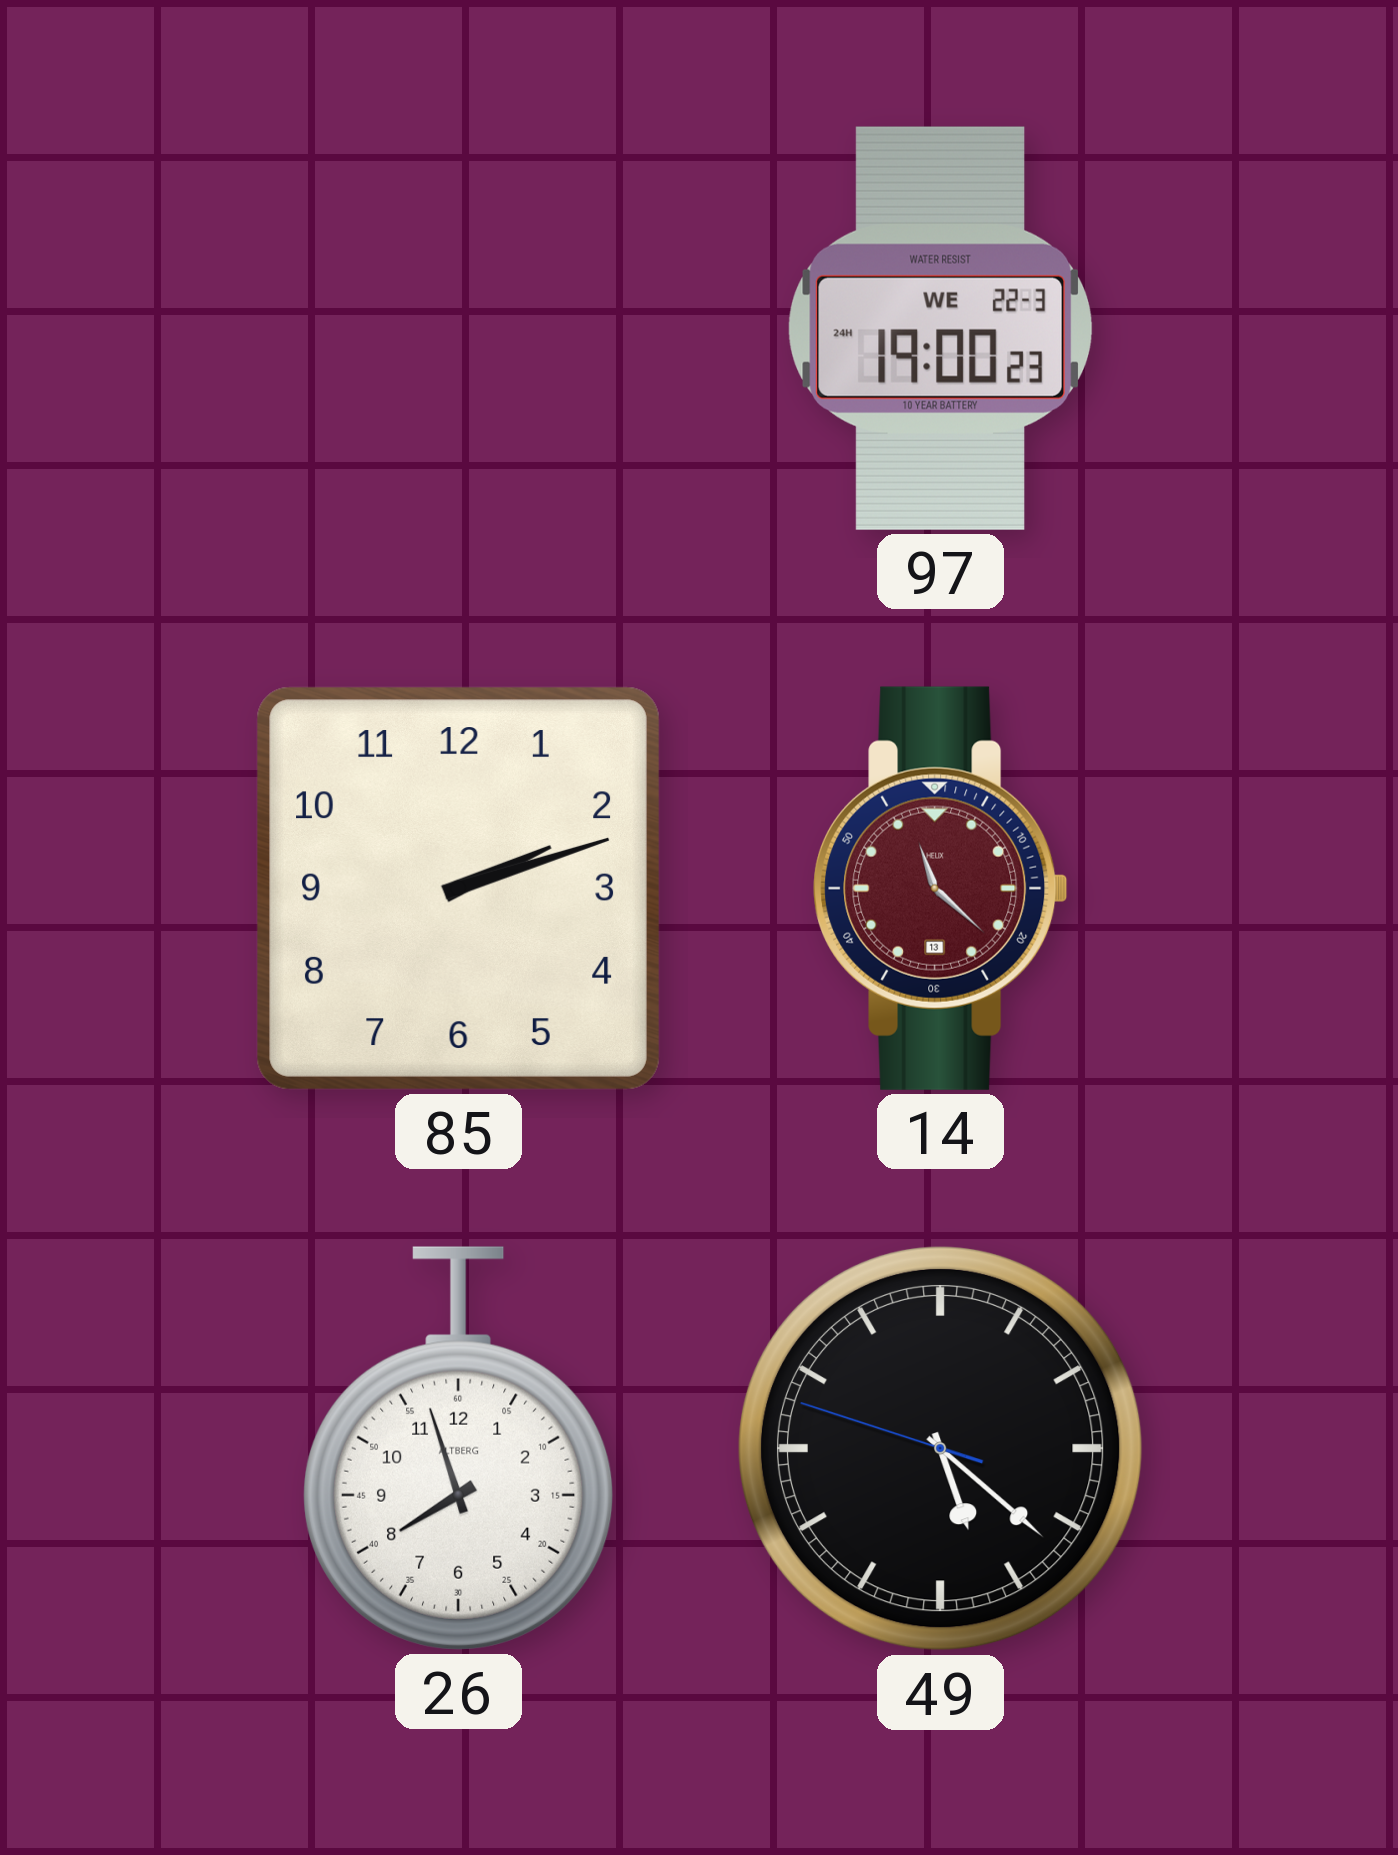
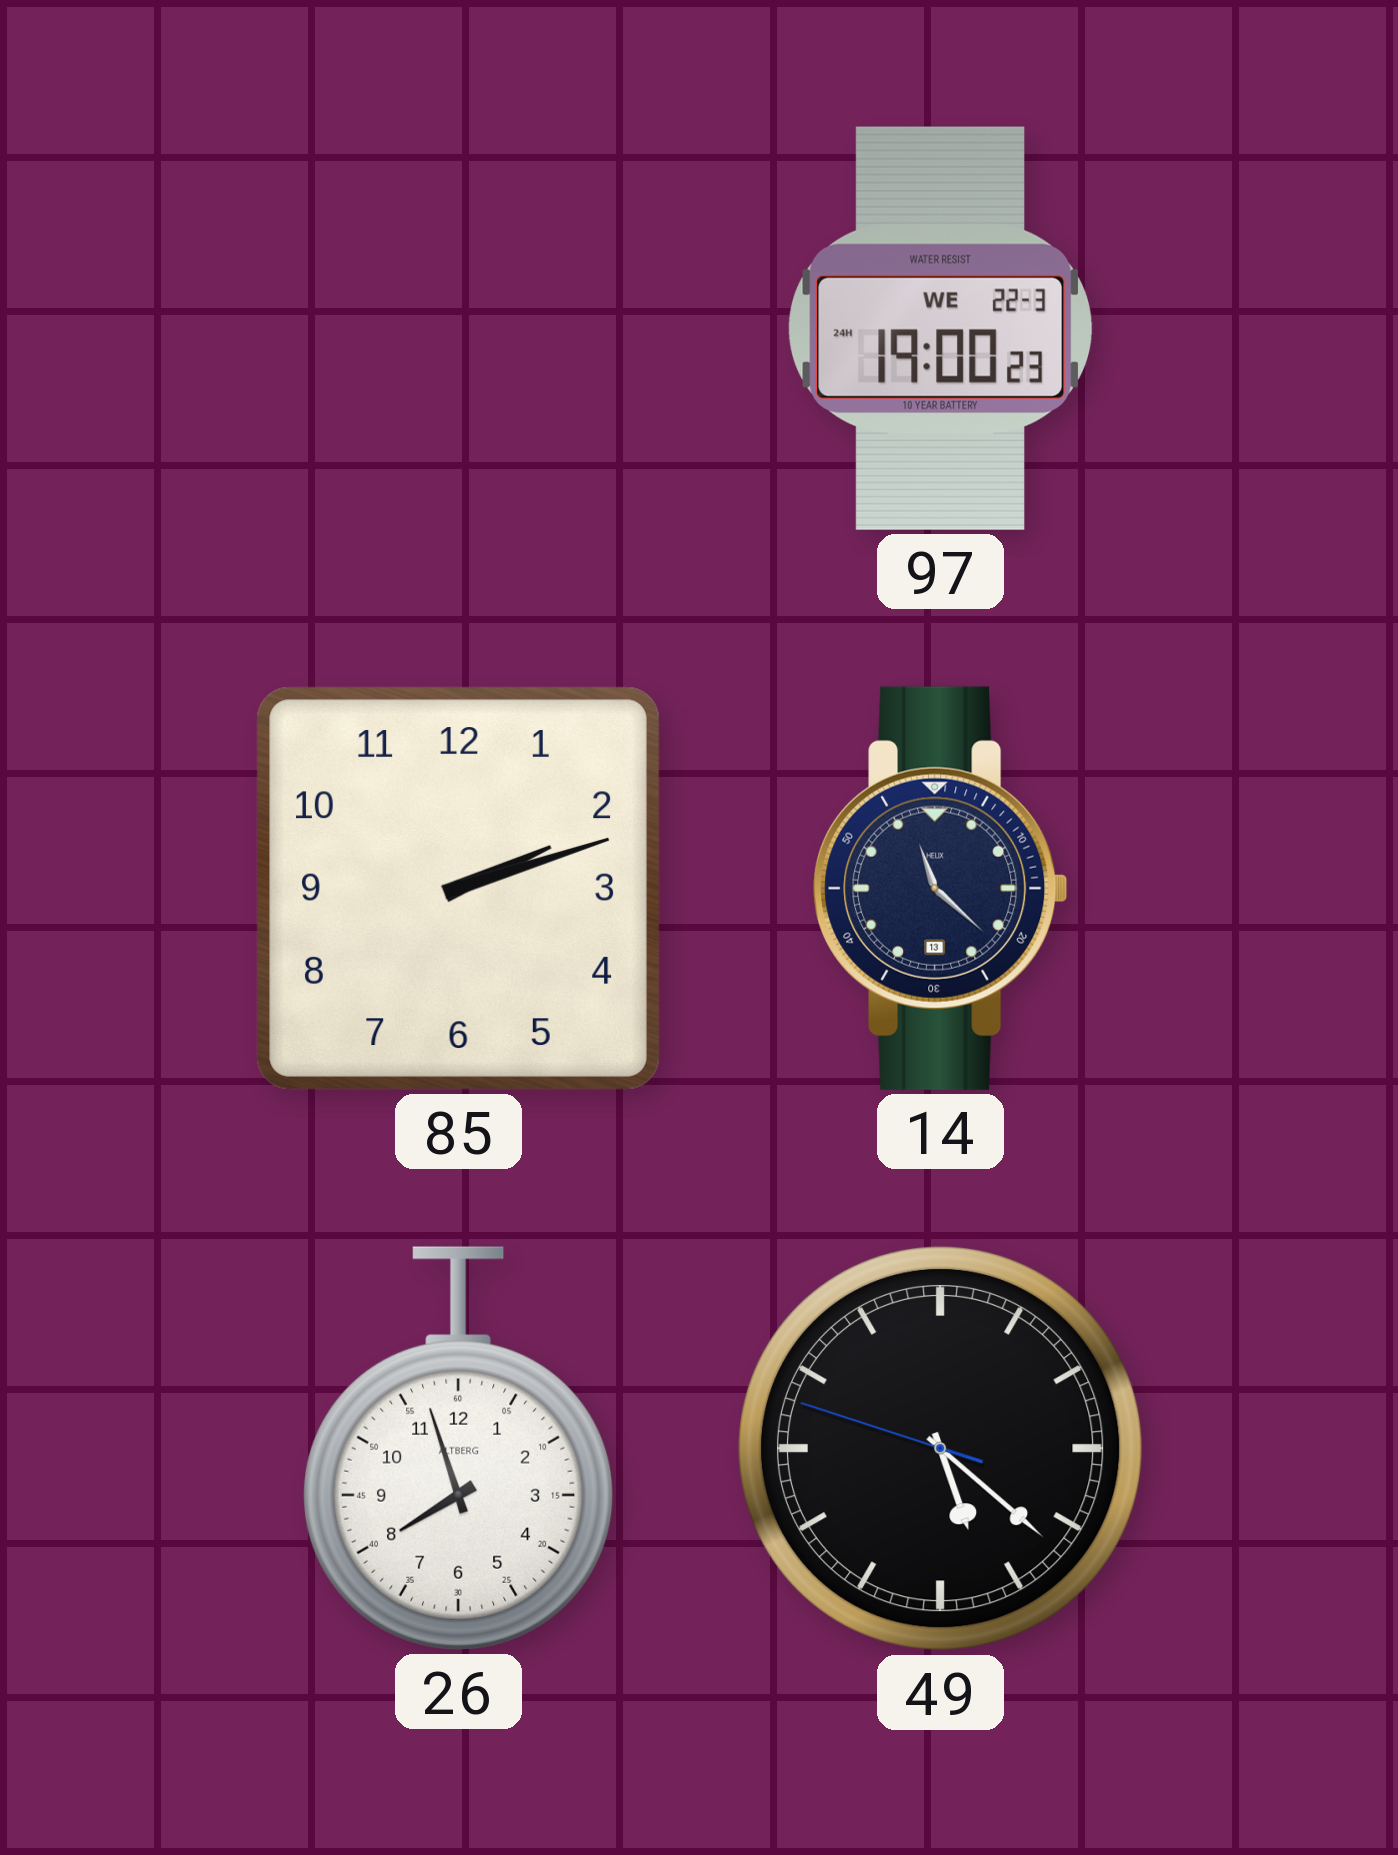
14 dial: burgundy -> navy (941, 888)
